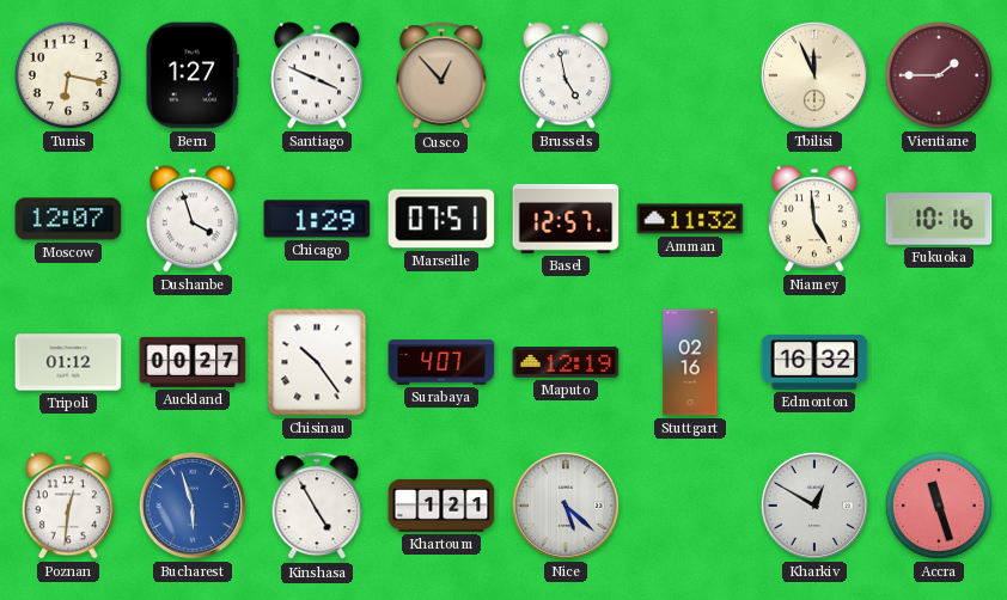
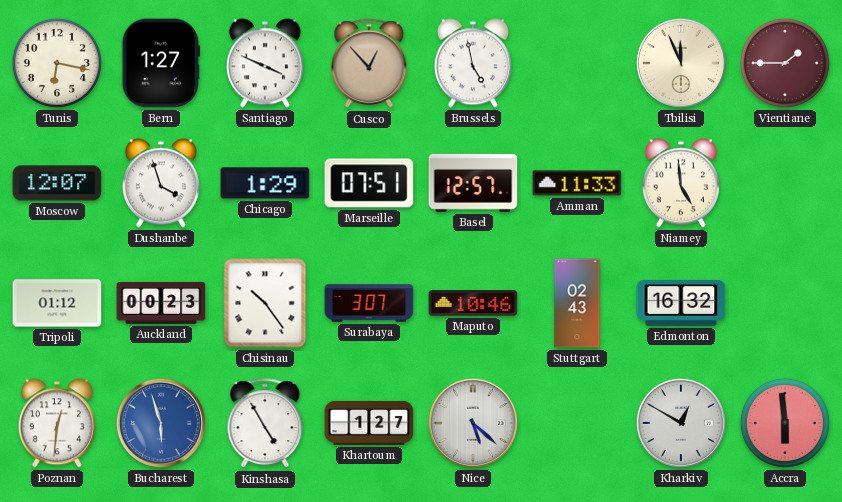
Amman: 11:32 -> 11:33 (577, 183)
Fukuoka: 10:16 -> none (939, 219)
Auckland: 00:27 -> 00:23 (161, 303)
Surabaya: 4:07 -> 3:07 (369, 303)
Maputo: 12:19 -> 10:46 (473, 303)
Stuttgart: 02:16 -> 02:43 (577, 303)
Khartoum: 1:21 -> 1:27 (369, 423)
Accra: 11:27 -> 5:59 (785, 423)
